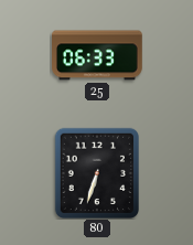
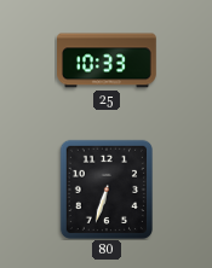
25: 06:33 -> 10:33 (108, 60)
